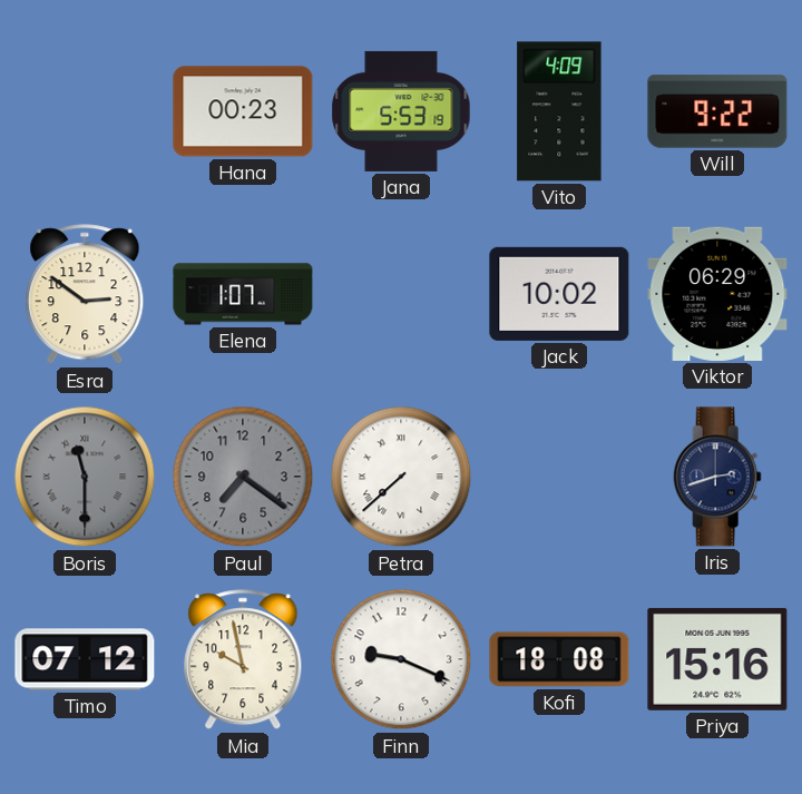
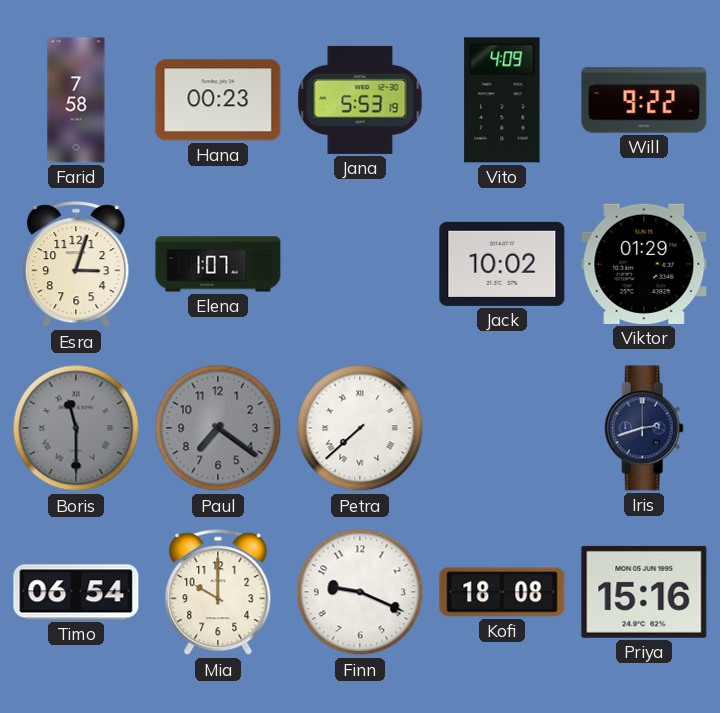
Farid: none -> 7:58 (76, 100)
Esra: 2:51 -> 3:03 (76, 265)
Viktor: 06:29 -> 01:29 (644, 264)
Timo: 07:12 -> 06:54 (76, 592)
Mia: 9:58 -> 10:00 (218, 593)
